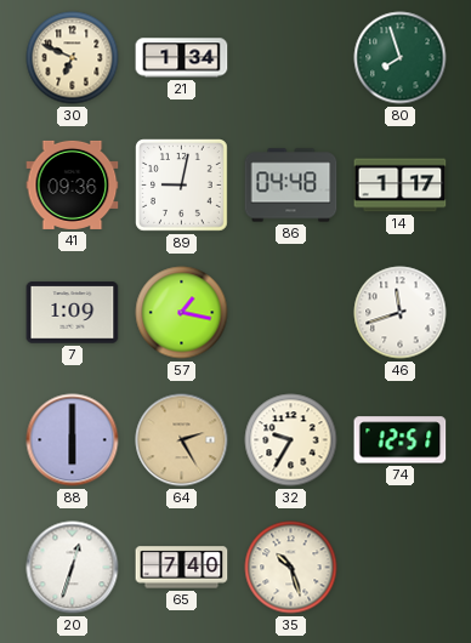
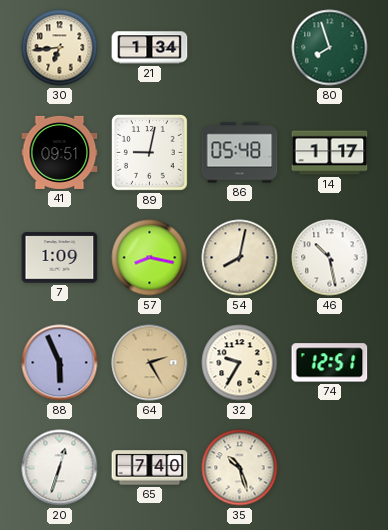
30: 6:49 -> 6:44 (60, 48)
41: 09:36 -> 09:51 (60, 152)
86: 04:48 -> 05:48 (240, 153)
57: 1:17 -> 8:17 (150, 258)
54: none -> 8:02 (240, 258)
46: 11:42 -> 10:28 (330, 258)
88: 6:00 -> 5:56 (60, 363)
